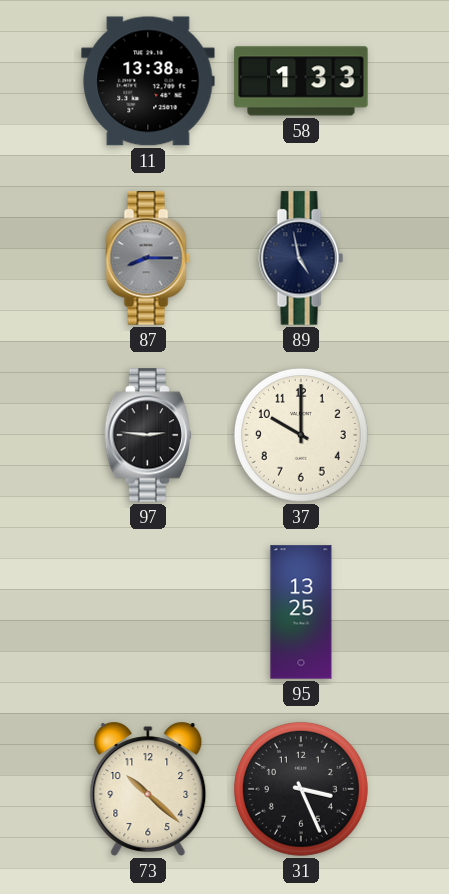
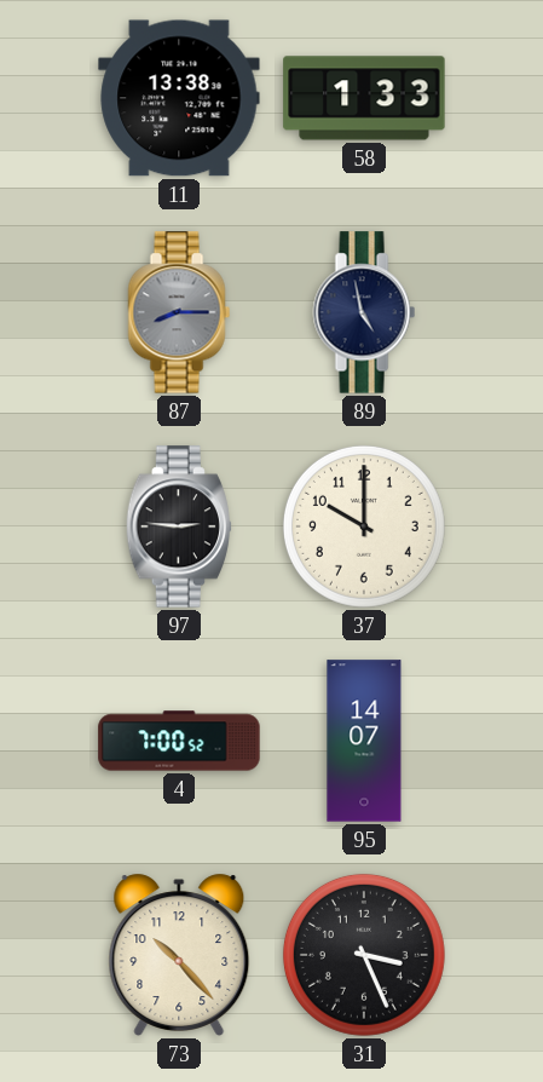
4: none -> 7:00 (179, 741)
95: 13:25 -> 14:07 (364, 741)
73: 10:22 -> 10:23 (179, 955)
